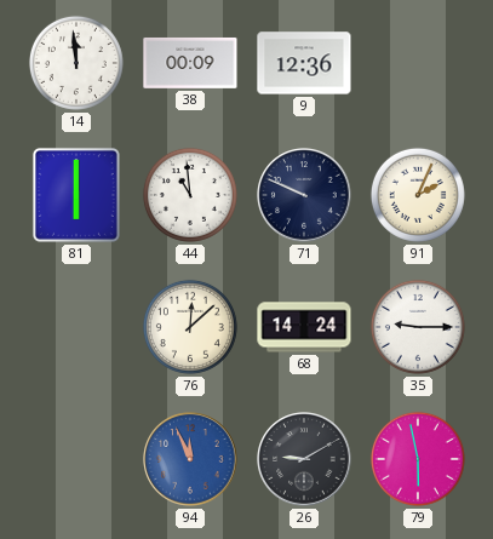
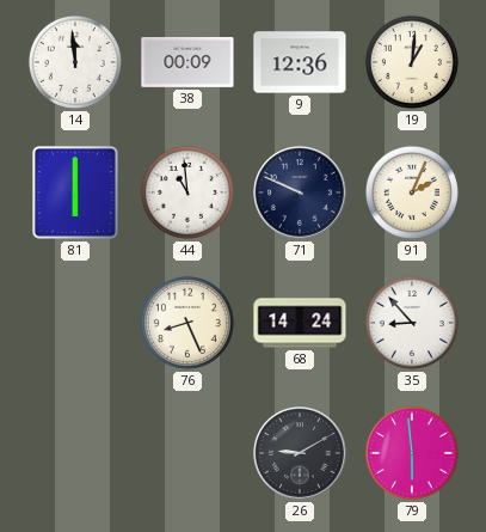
19: none -> 1:01 (412, 62)
76: 12:08 -> 8:26 (187, 323)
35: 9:15 -> 8:53 (412, 323)
94: 11:56 -> none (190, 459)
79: 5:58 -> 5:59 (412, 453)
